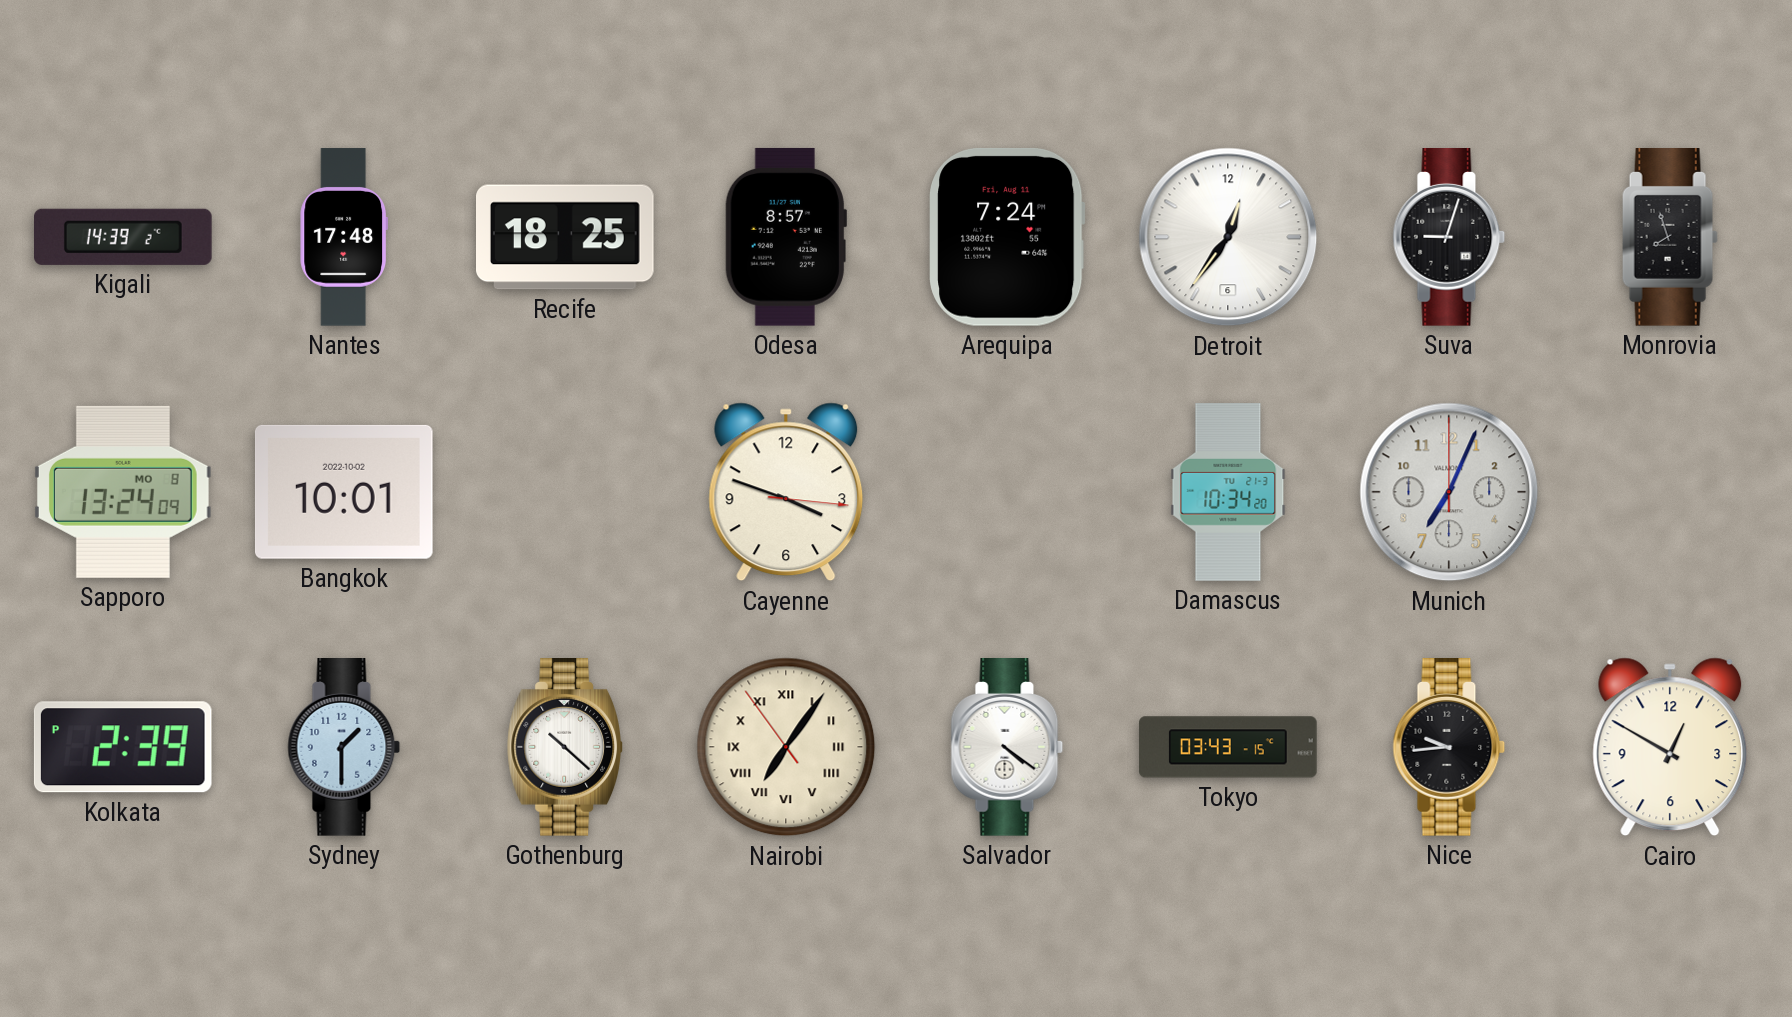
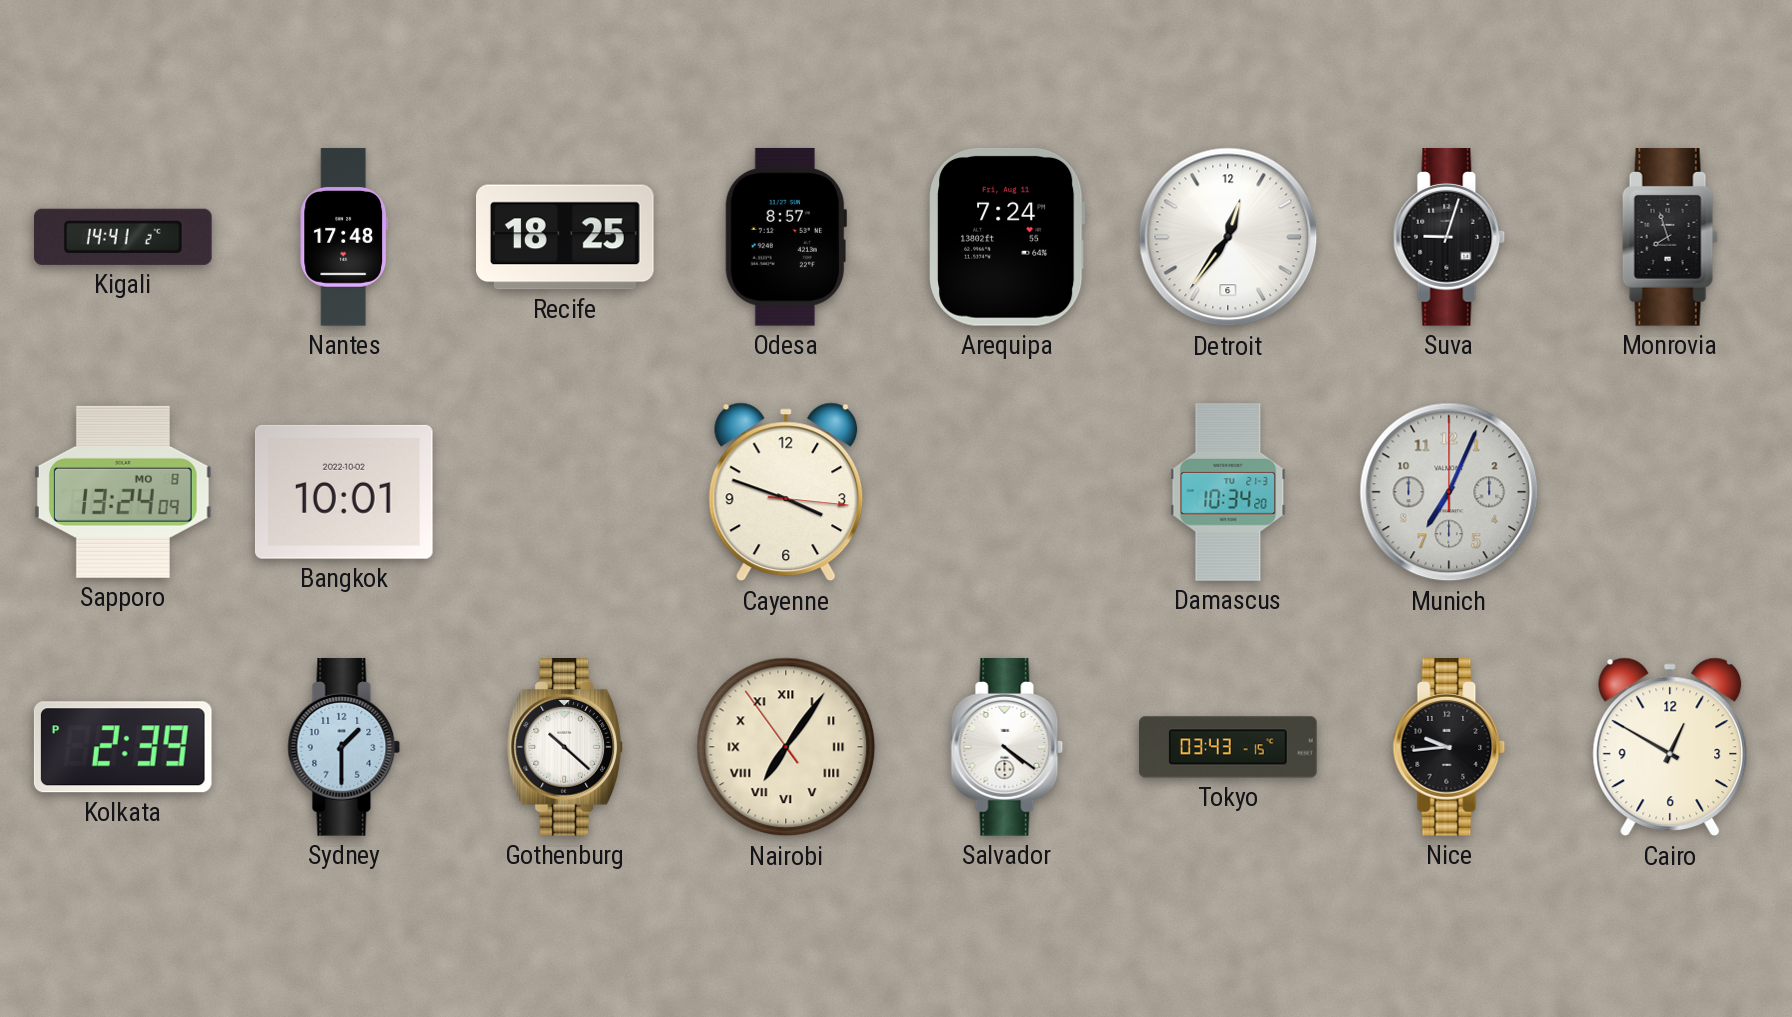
Kigali: 14:39 -> 14:41 (124, 237)
